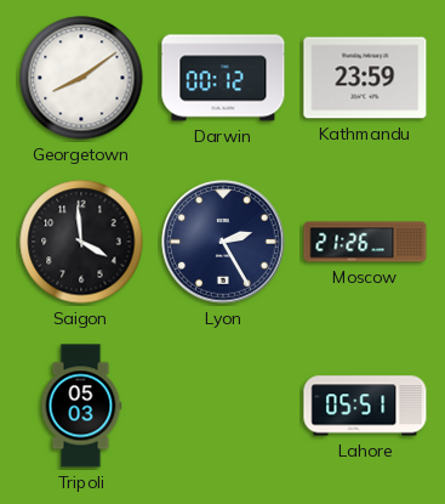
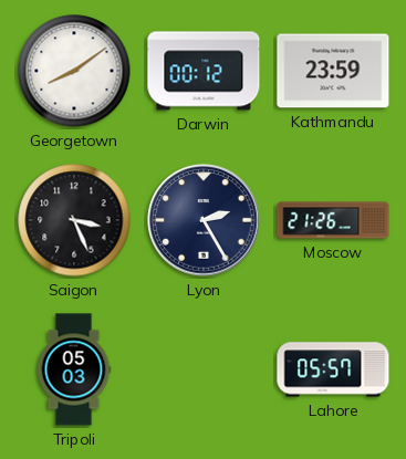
Saigon: 3:59 -> 3:26 (74, 220)
Lahore: 05:51 -> 05:57 (333, 369)
